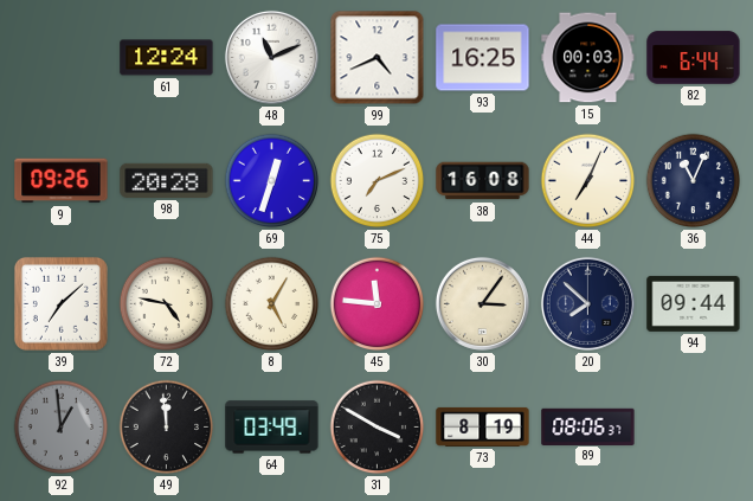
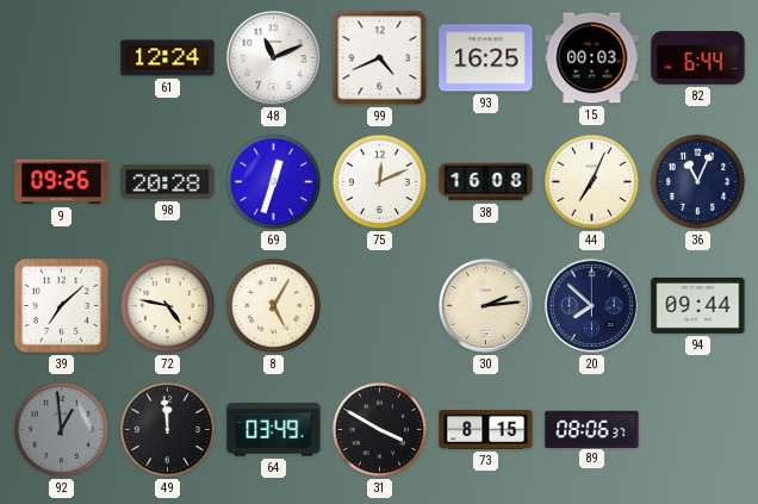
75: 7:11 -> 12:11 (380, 182)
45: 11:46 -> none (378, 304)
30: 3:06 -> 2:14 (485, 305)
73: 8:19 -> 8:15 (486, 429)
